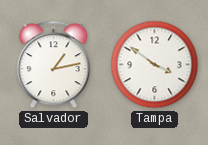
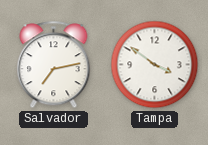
Salvador: 1:13 -> 7:13 (54, 65)
